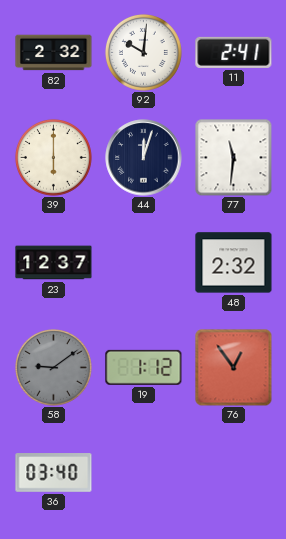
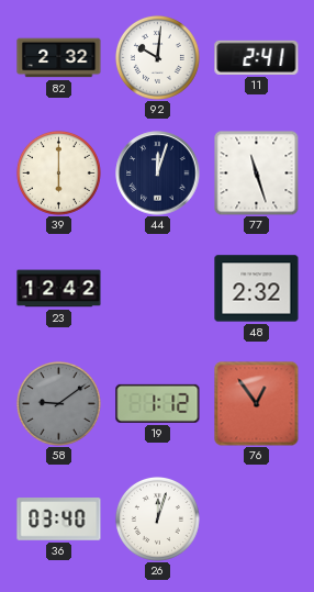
77: 11:31 -> 11:27 (256, 172)
23: 12:37 -> 12:42 (59, 289)
26: none -> 12:03 (157, 518)
